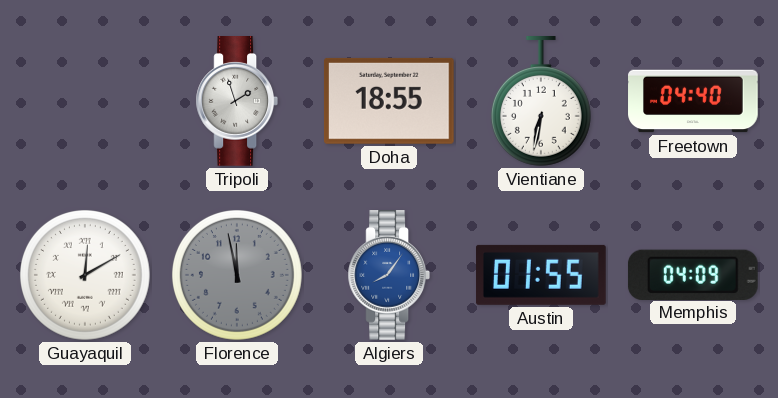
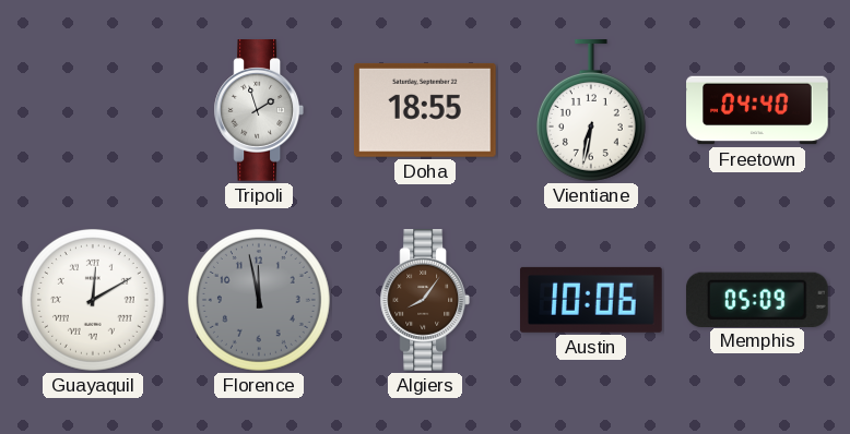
Algiers dial: blue -> brown (424, 301)
Austin: 01:55 -> 10:06 (592, 300)
Memphis: 04:09 -> 05:09 (757, 299)
